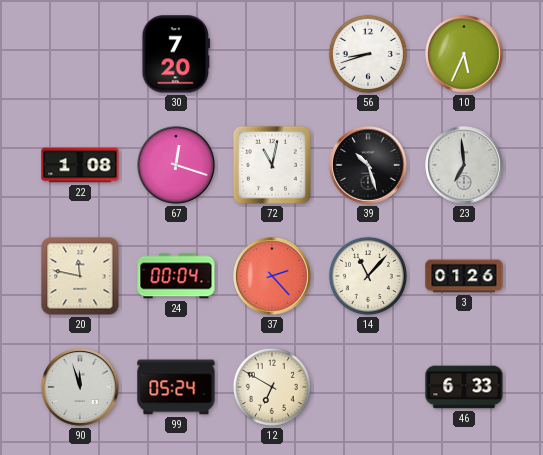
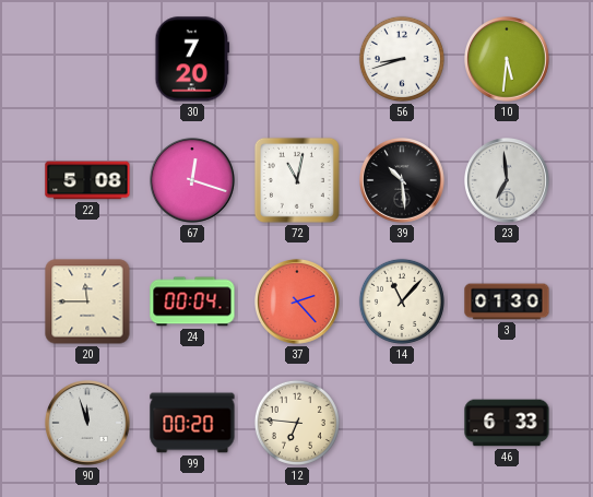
10: 5:34 -> 5:31 (508, 60)
22: 1:08 -> 5:08 (87, 180)
39: 10:27 -> 10:29 (403, 181)
20: 11:47 -> 11:45 (87, 301)
3: 01:26 -> 01:30 (507, 301)
99: 05:24 -> 00:20 (192, 423)
12: 6:50 -> 6:46 (297, 423)
